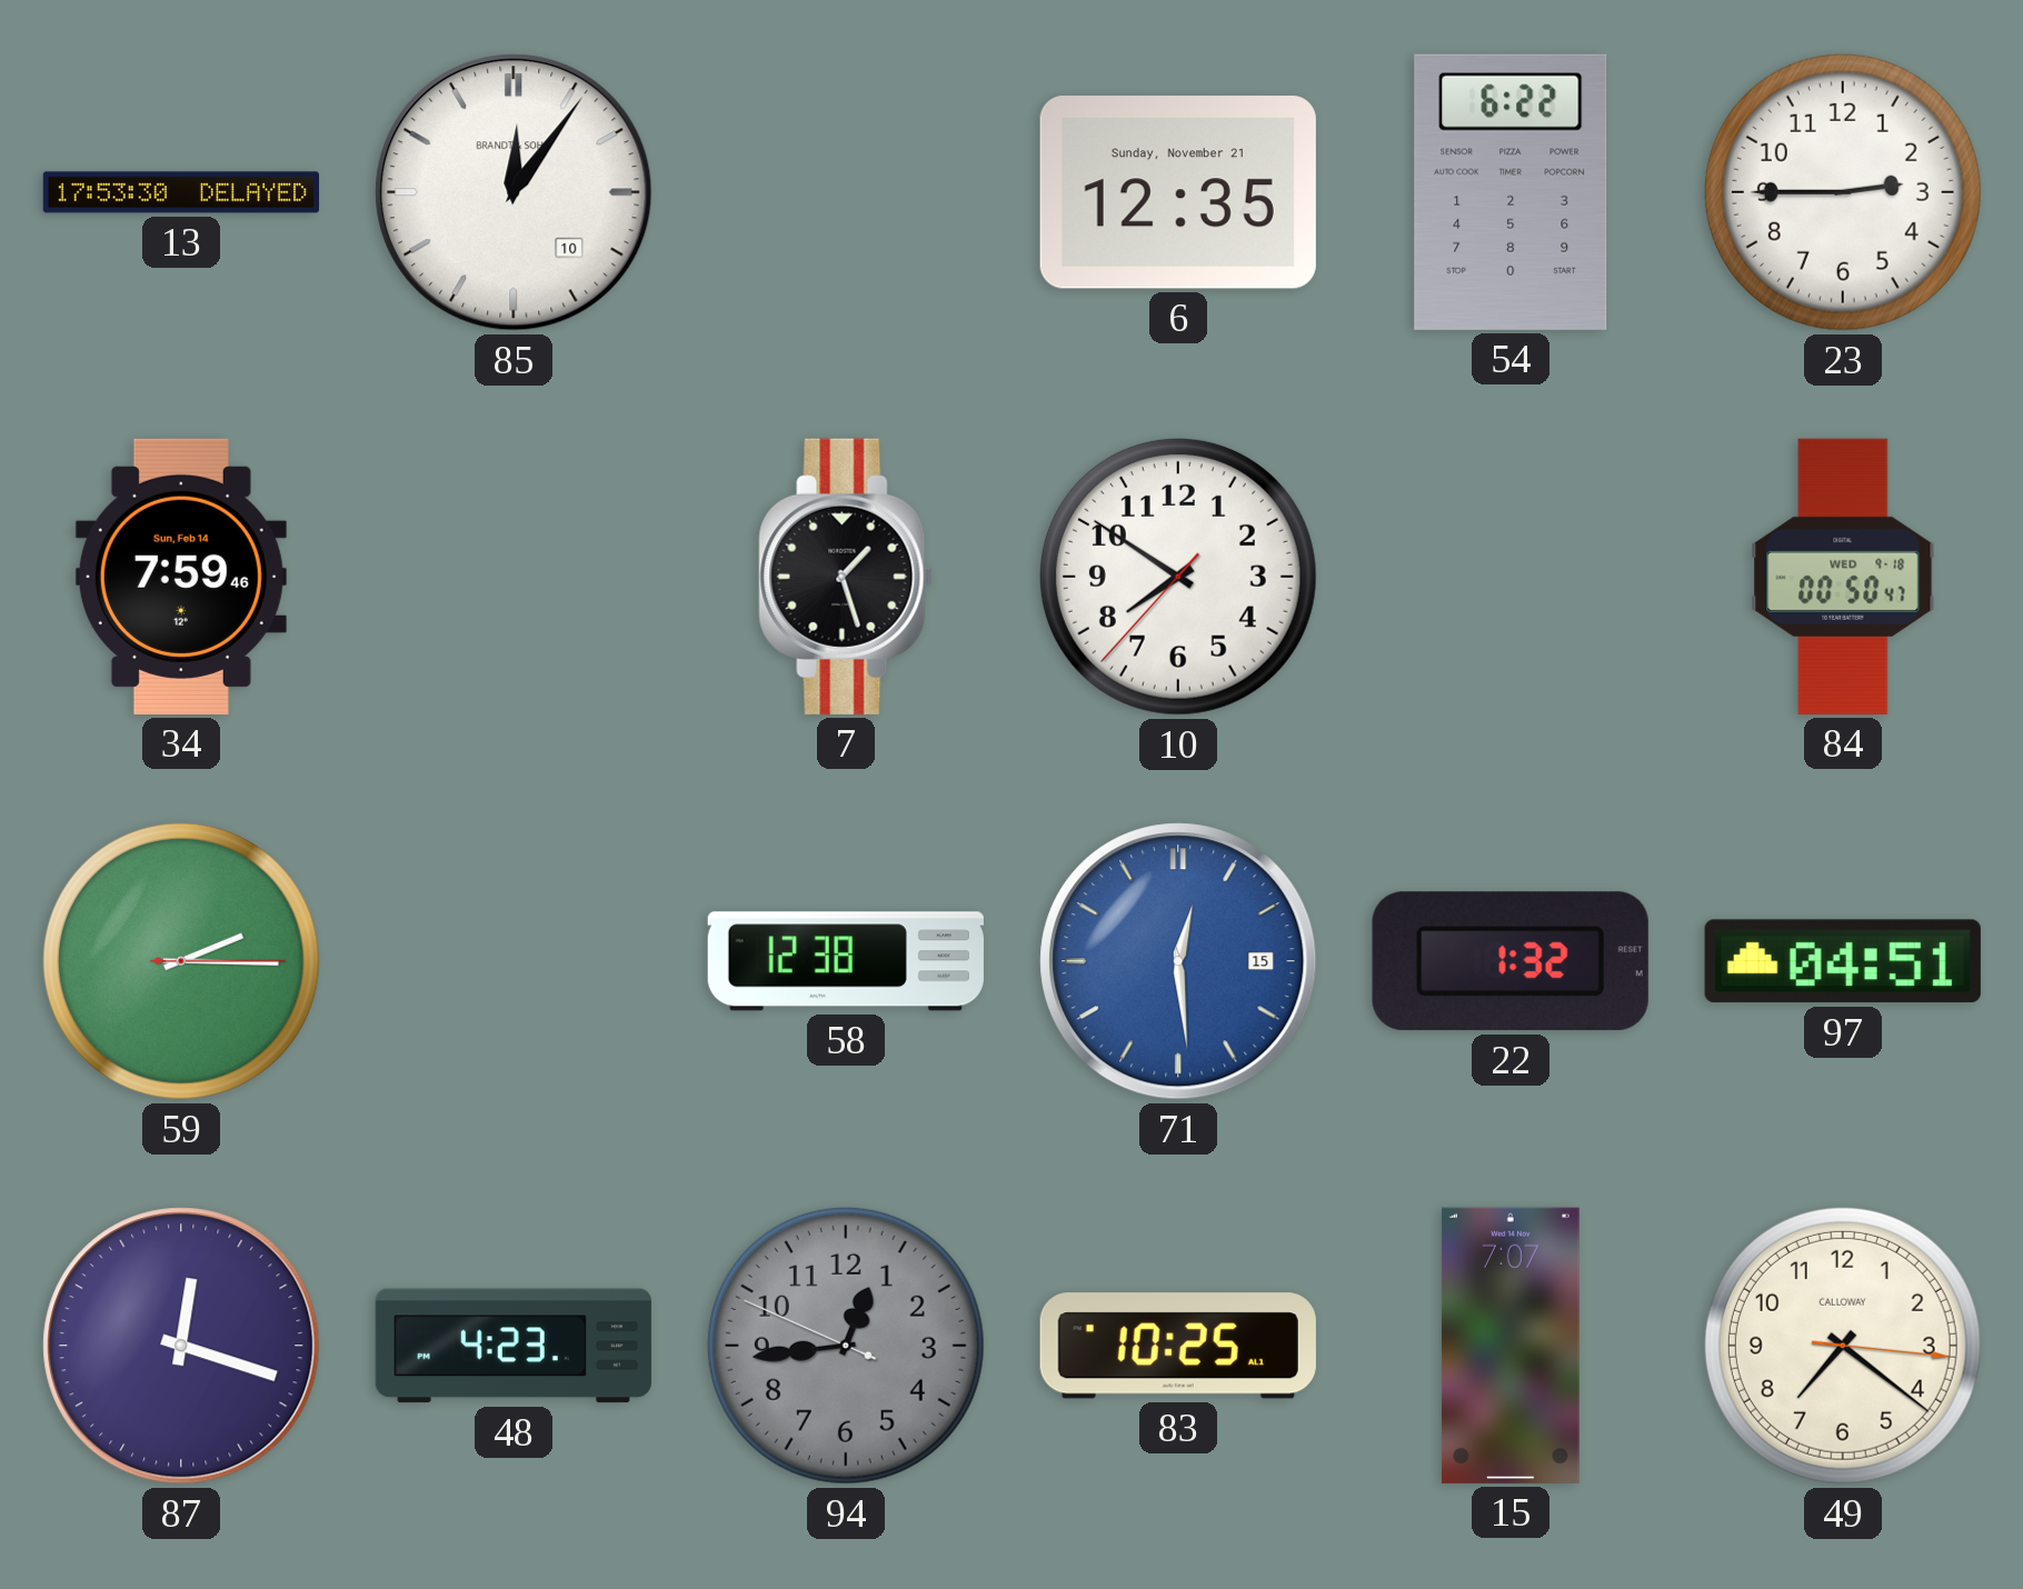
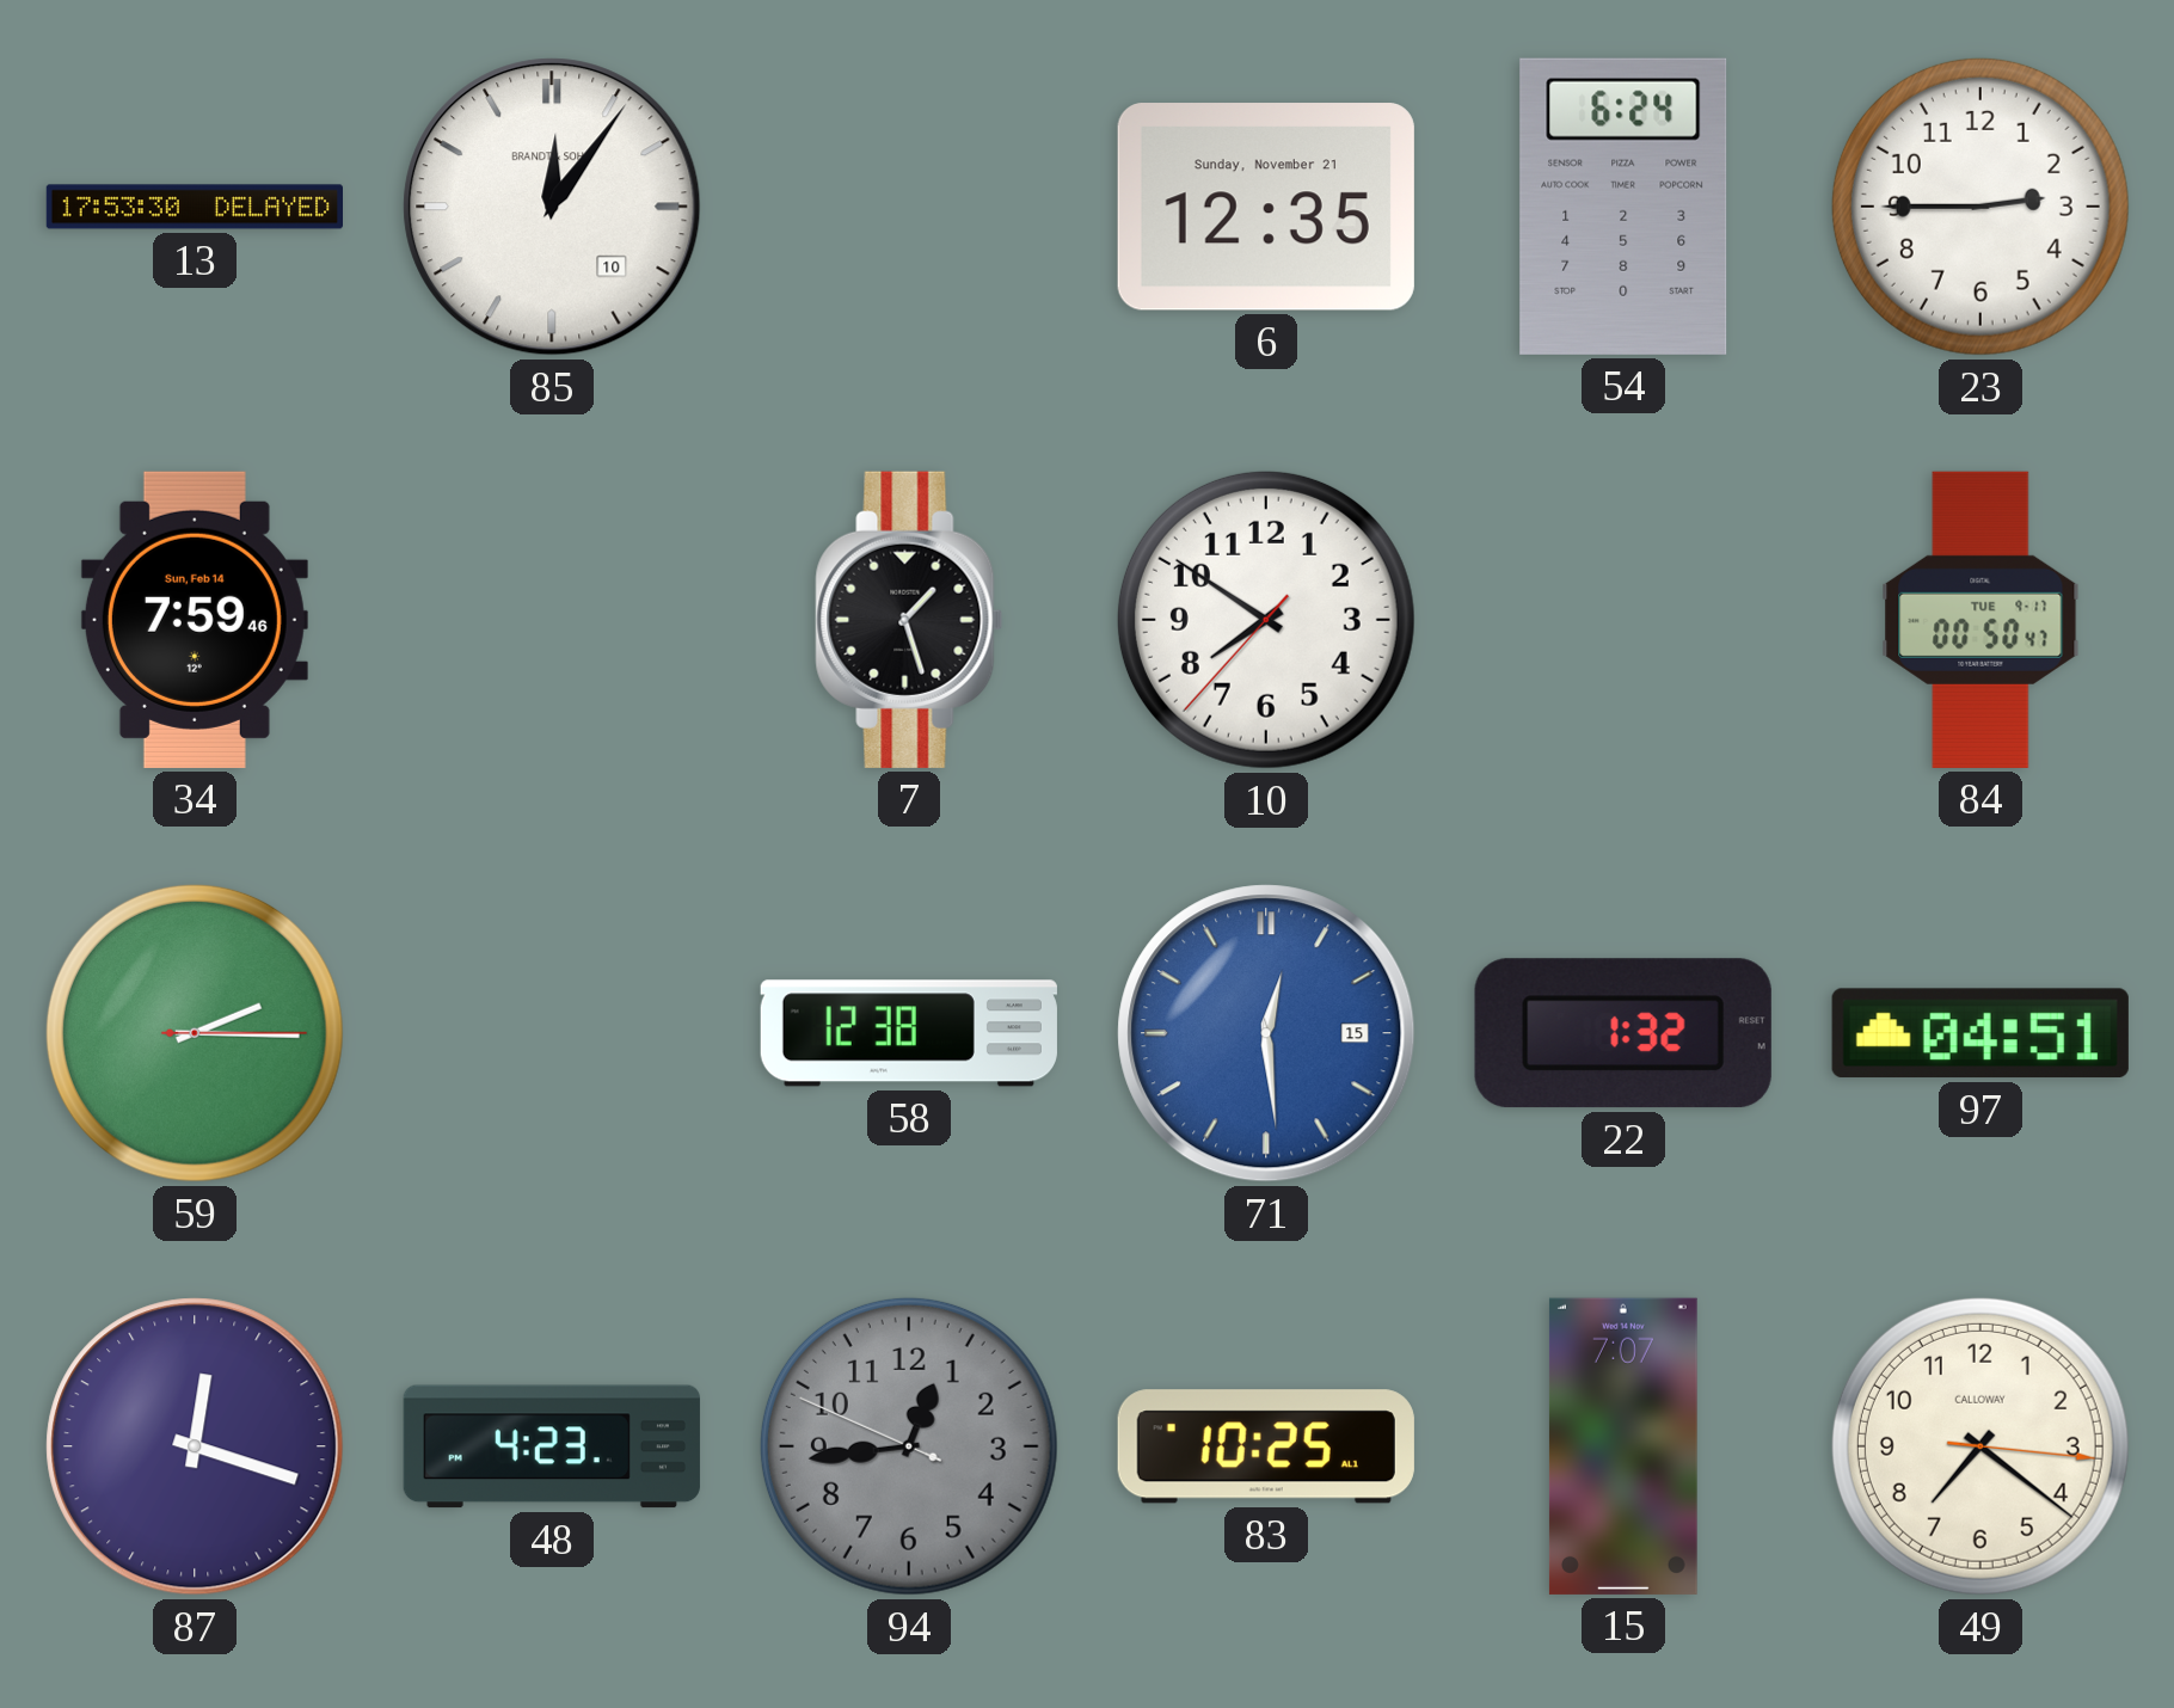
54: 6:22 -> 6:24 (1623, 207)
84 date: WED 9-18 -> TUE 9-17 (1980, 620)
